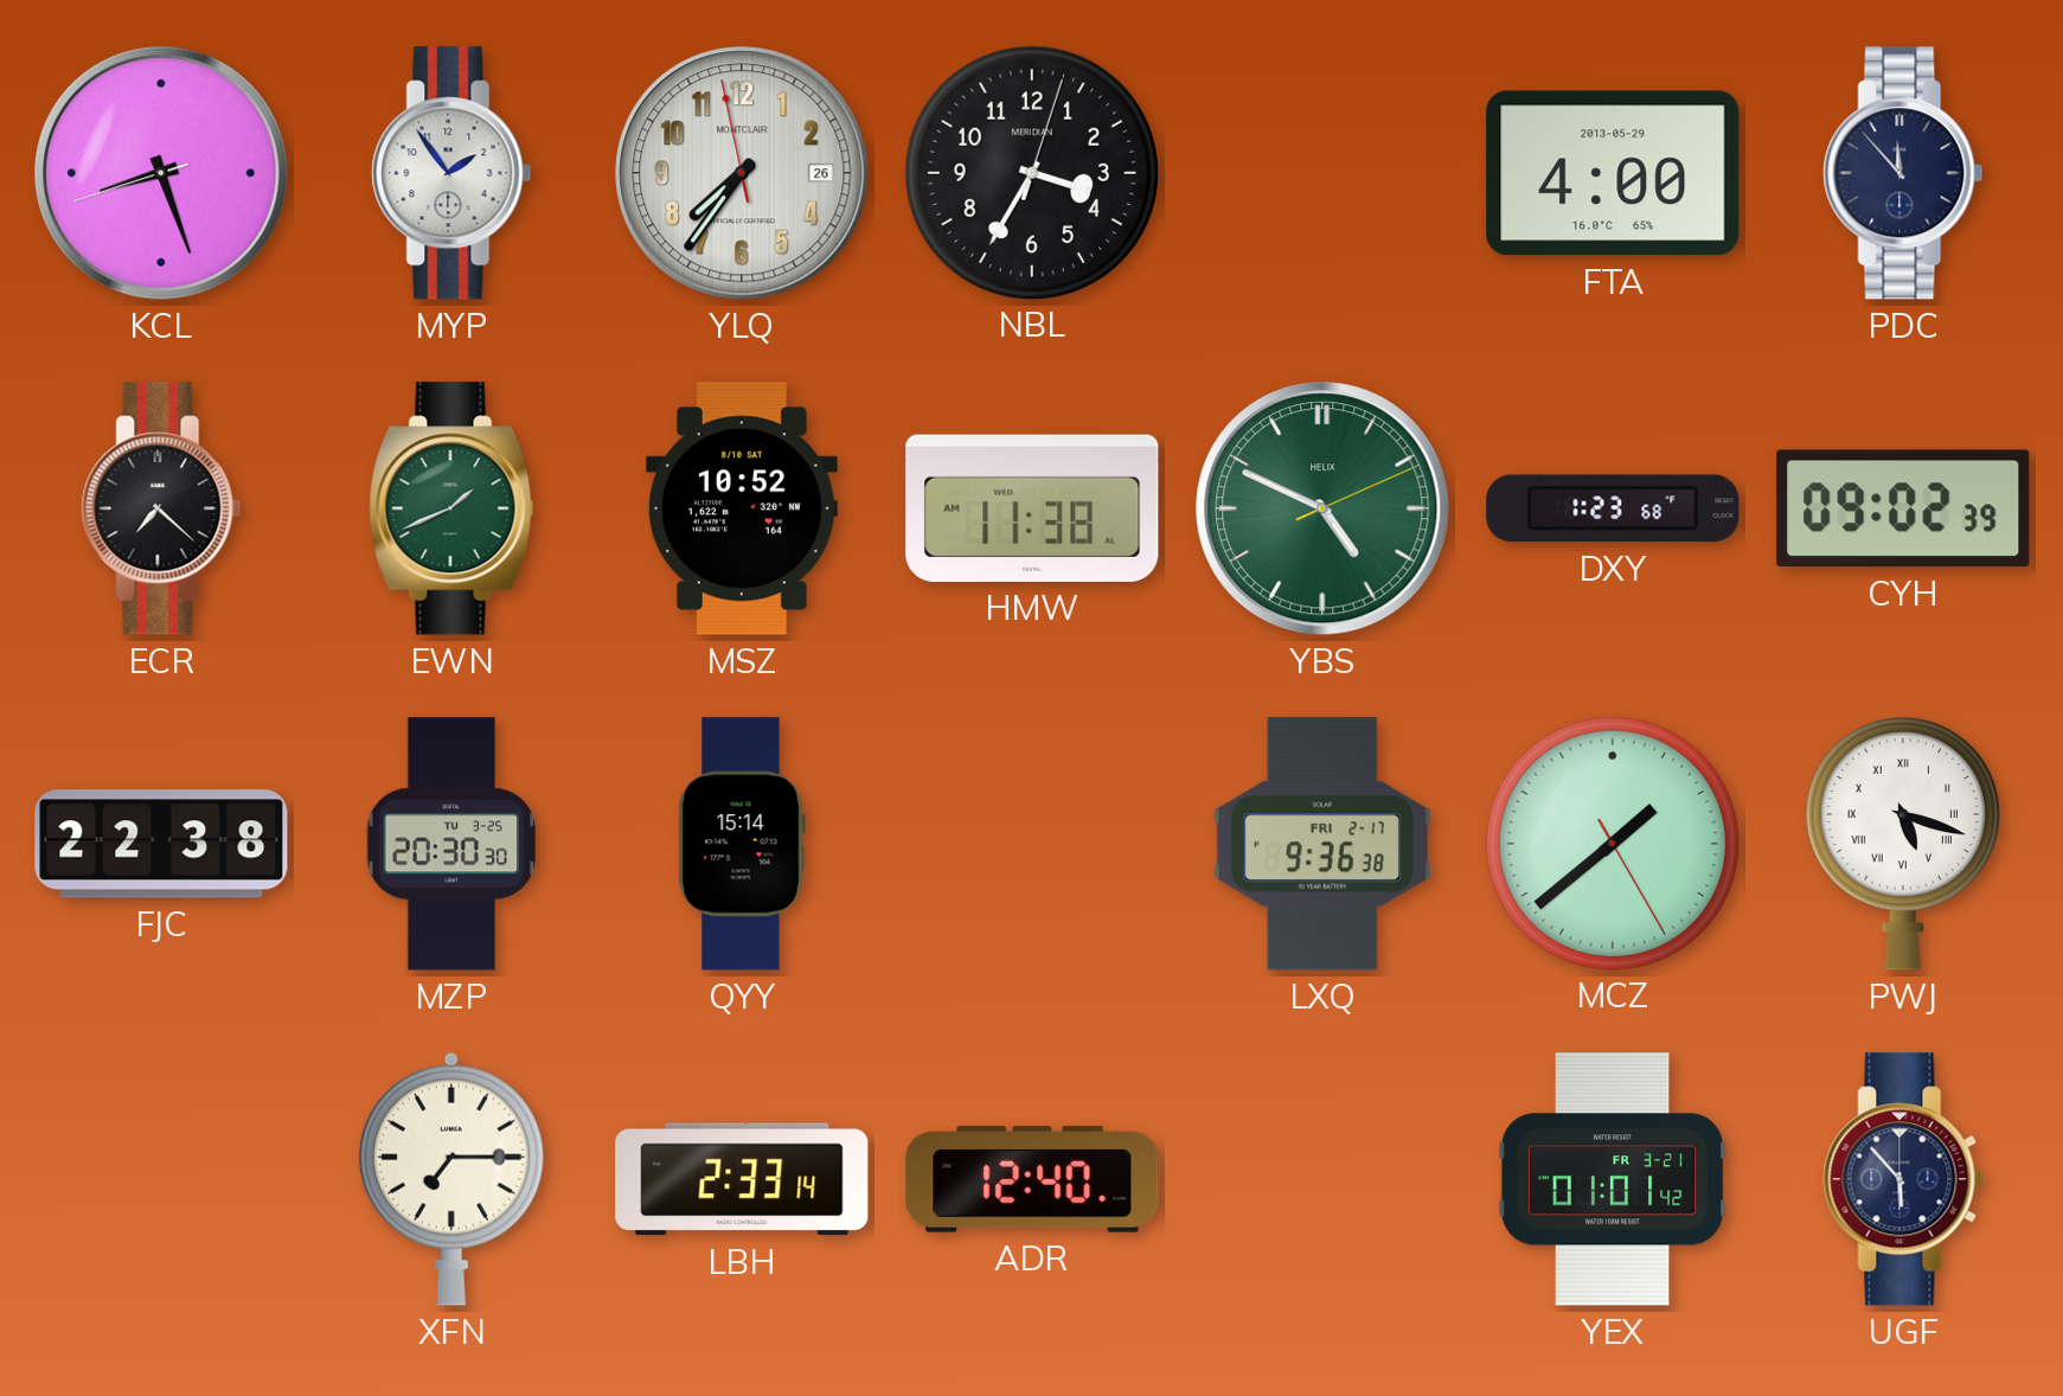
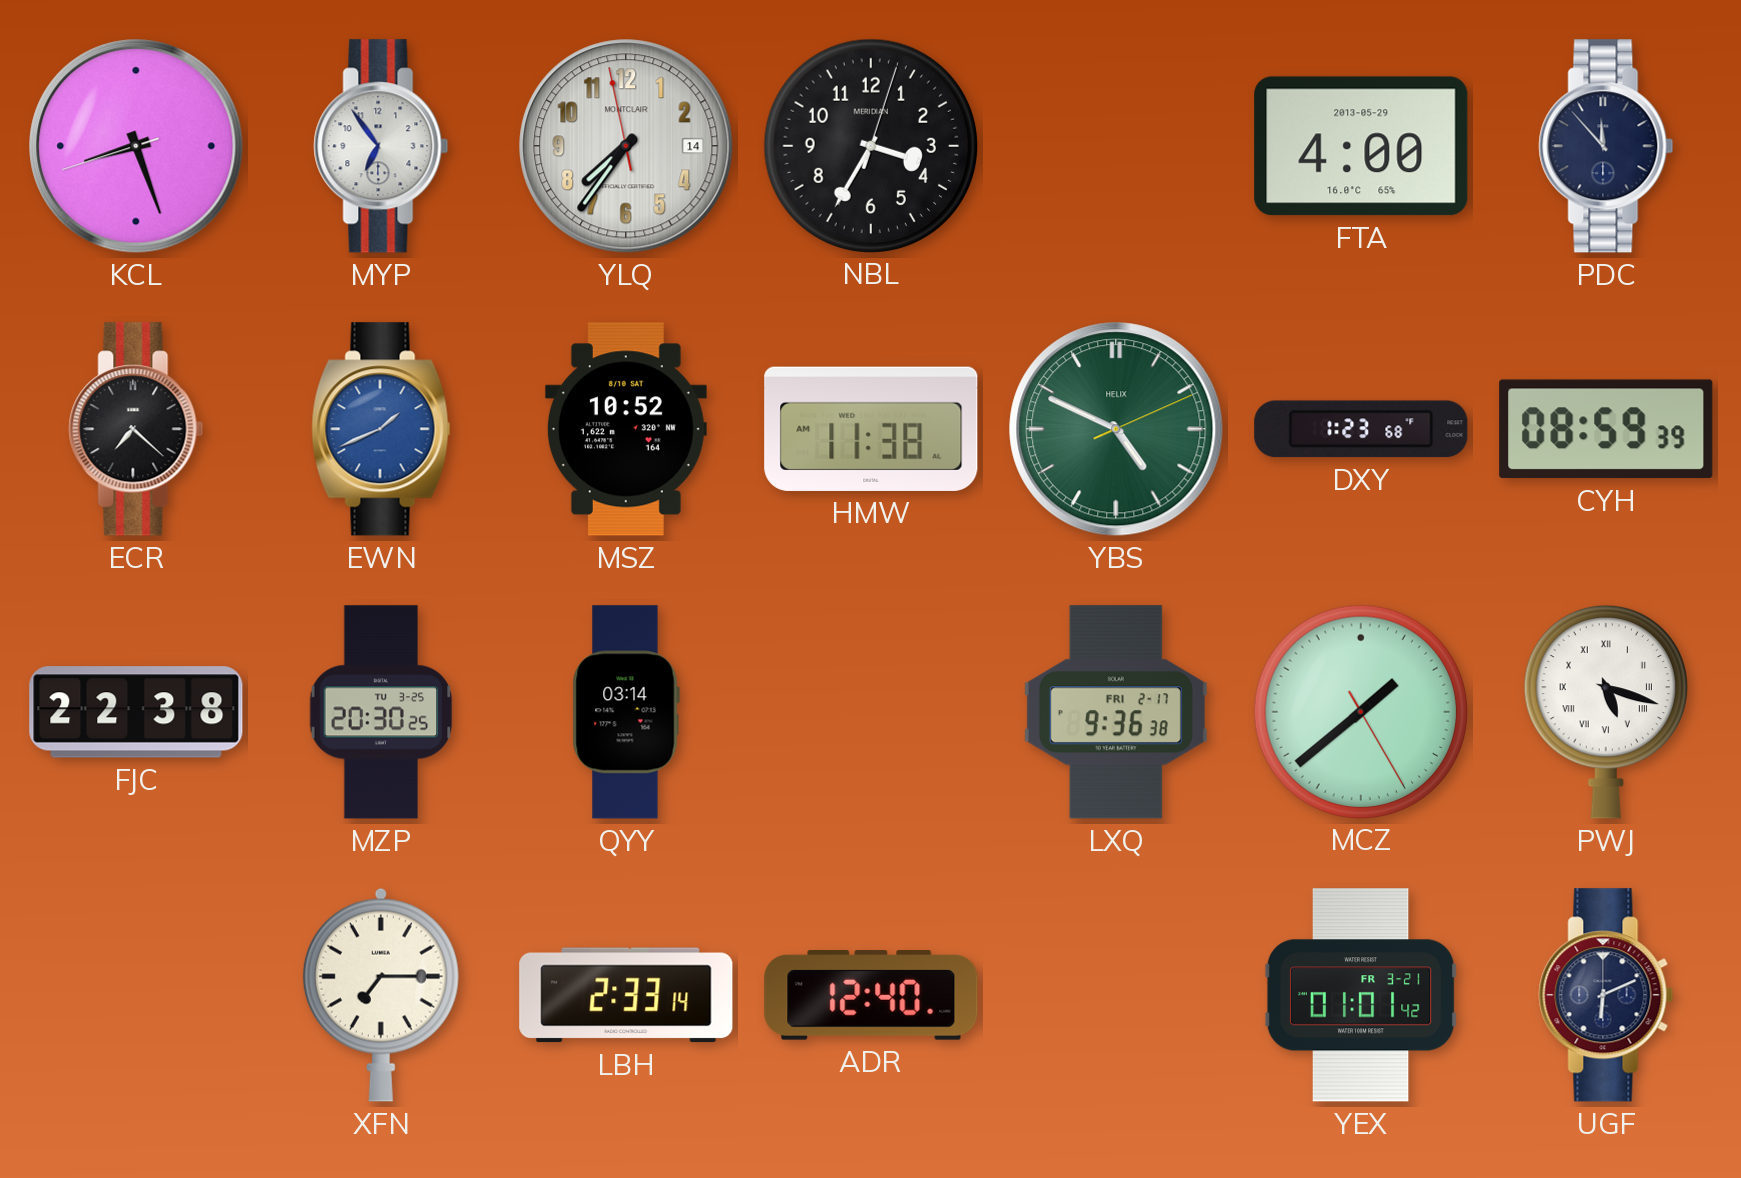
MYP: 1:54 -> 6:54 (381, 146)
YLQ date: 26 -> 14 (626, 146)
EWN dial: green -> blue (381, 429)
CYH: 09:02 -> 08:59 (1606, 429)
MZP: 20:30:30 -> 20:30:25 (381, 712)
QYY: 15:14 -> 03:14 (626, 712)
UGF: 5:53 -> 6:11 (1606, 995)
